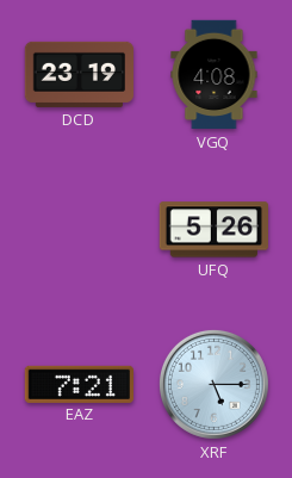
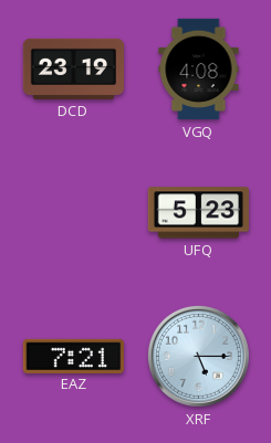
UFQ: 5:26 -> 5:23 (198, 213)
